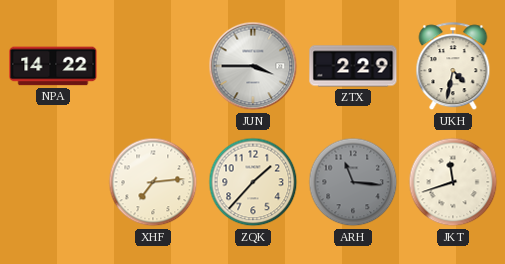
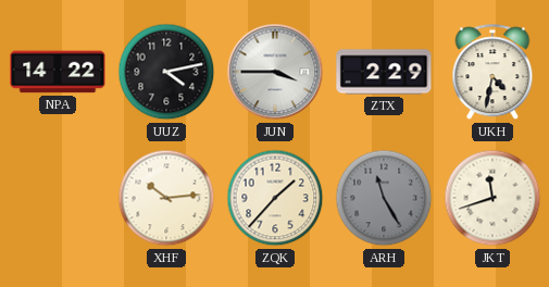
UUZ: none -> 4:13 (166, 72)
XHF: 7:14 -> 10:14 (166, 198)
ARH: 11:16 -> 11:25 (384, 198)
